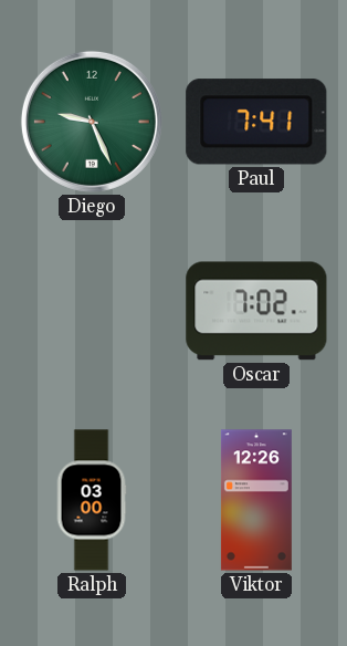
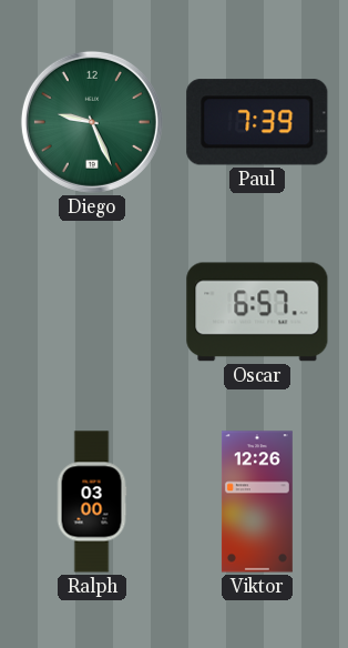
Paul: 7:41 -> 7:39 (257, 122)
Oscar: 7:02 -> 6:57 (257, 312)
